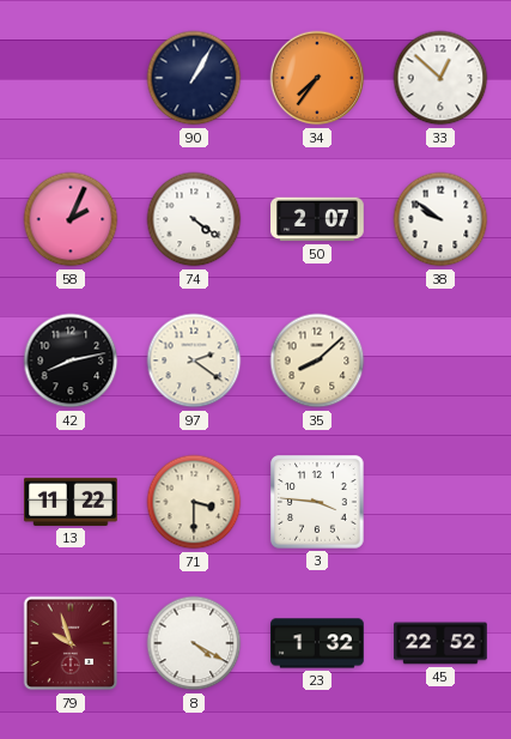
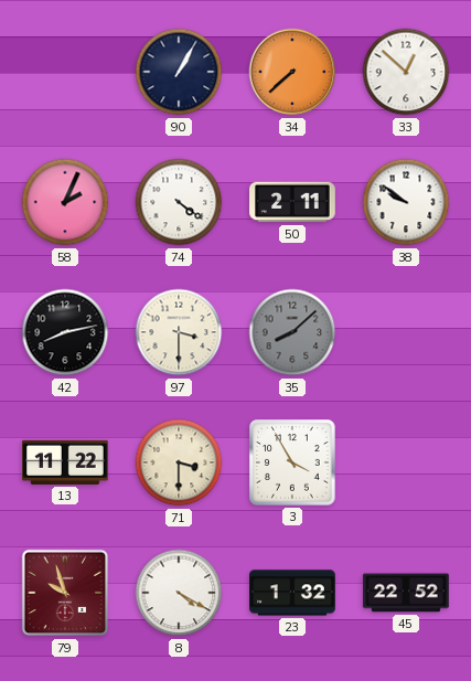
34: 7:36 -> 7:38 (292, 72)
50: 2:07 -> 2:11 (292, 202)
97: 2:21 -> 3:30 (179, 332)
35 dial: cream -> grey (292, 332)
3: 3:46 -> 3:55 (292, 462)
